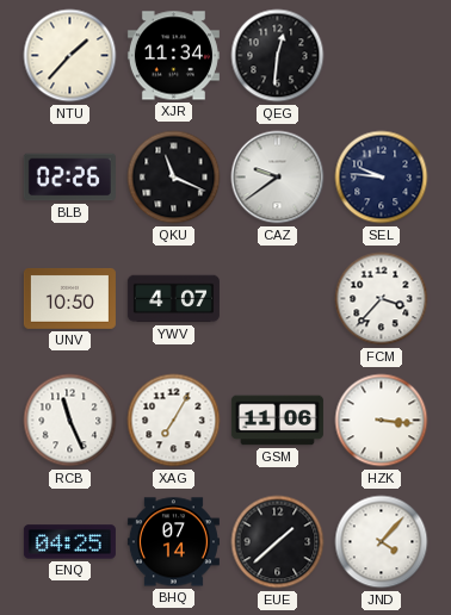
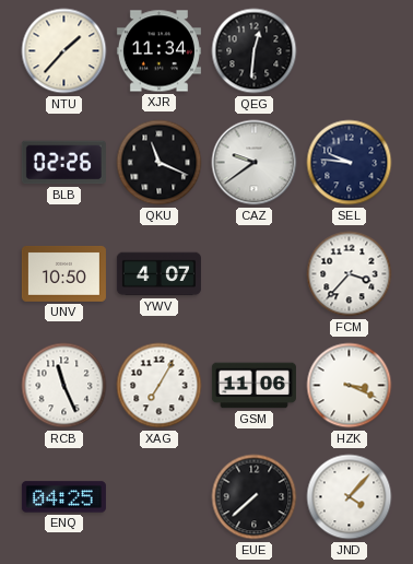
HZK: 3:16 -> 3:19 (350, 386)
BHQ: 07:14 -> none (173, 542)
EUE: 1:38 -> 7:38 (255, 497)
